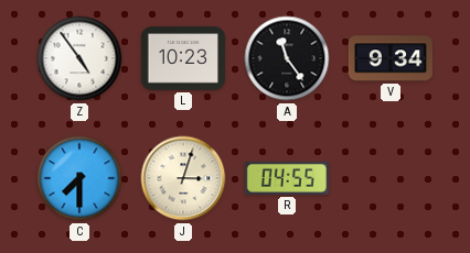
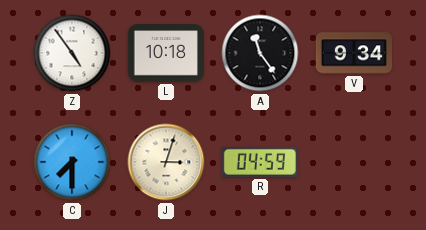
L: 10:23 -> 10:18 (165, 53)
R: 04:55 -> 04:59 (260, 162)
